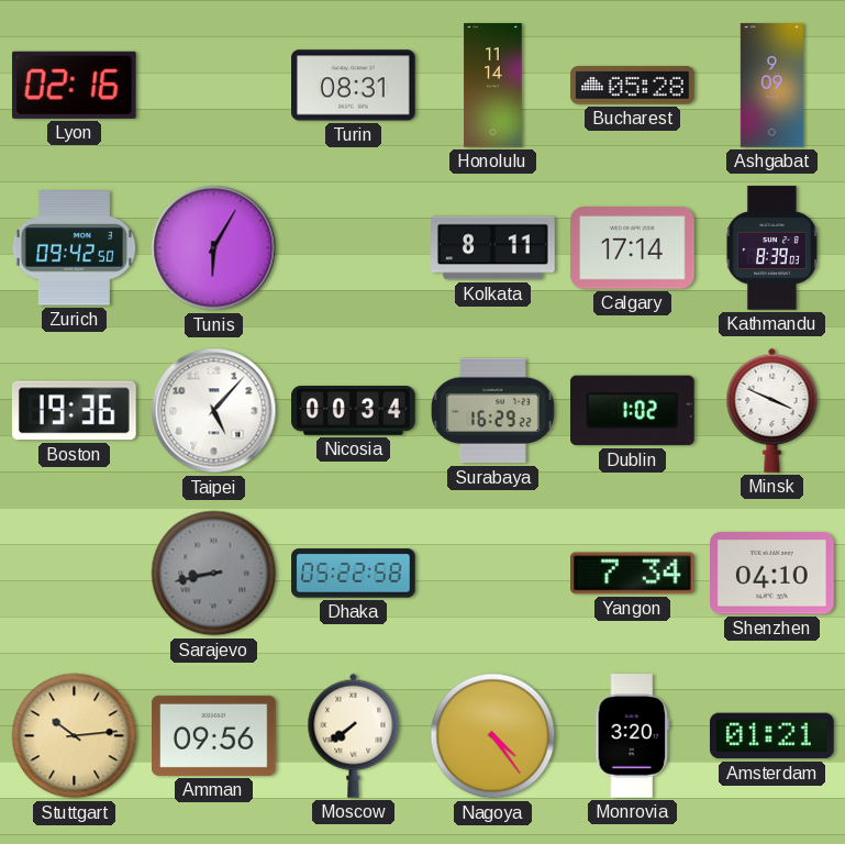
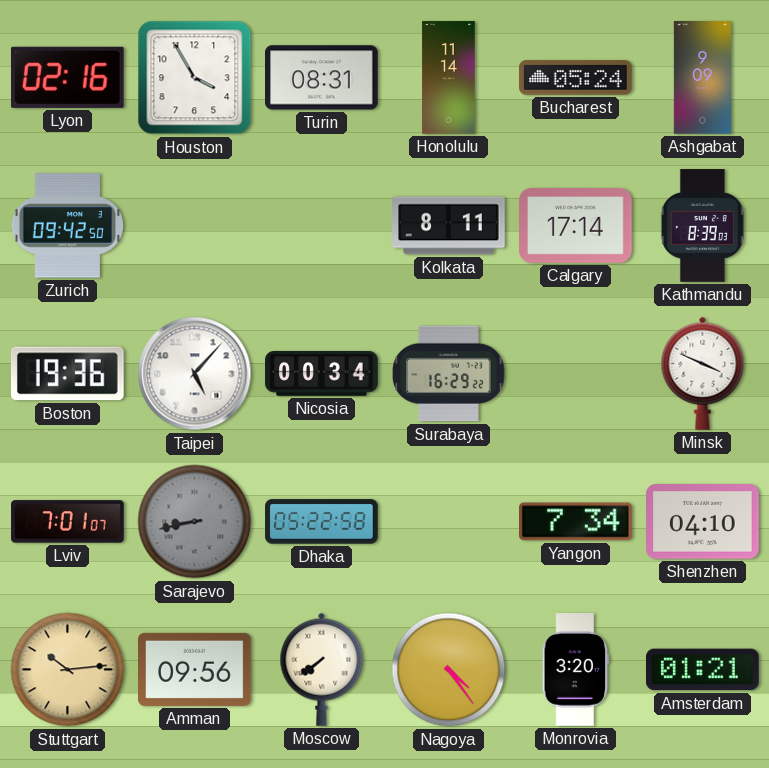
Houston: none -> 3:55 (195, 78)
Bucharest: 05:28 -> 05:24 (576, 78)
Tunis: 6:05 -> none (214, 248)
Dublin: 1:02 -> none (633, 411)
Lviv: none -> 7:01 (68, 522)
